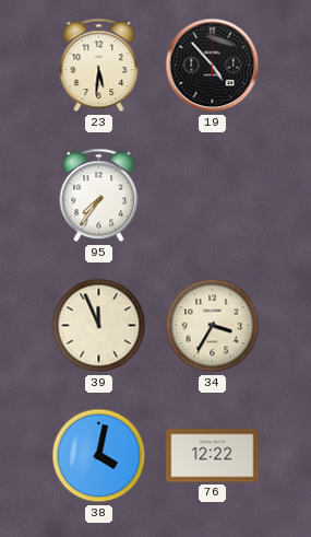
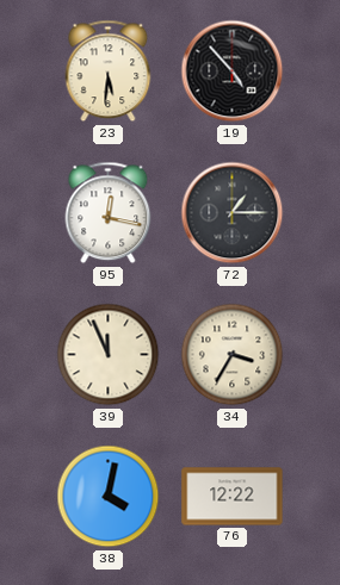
95: 7:36 -> 12:17 (109, 213)
72: none -> 1:15 (233, 213)
